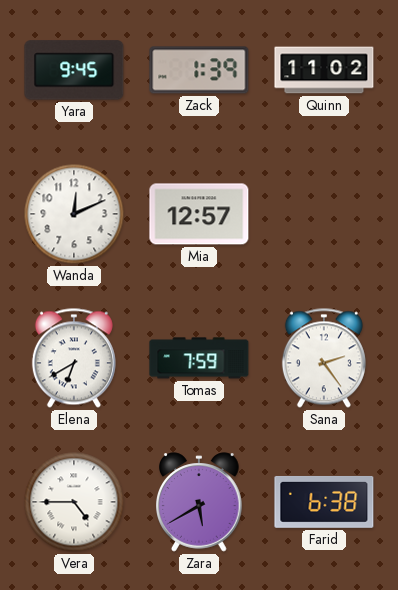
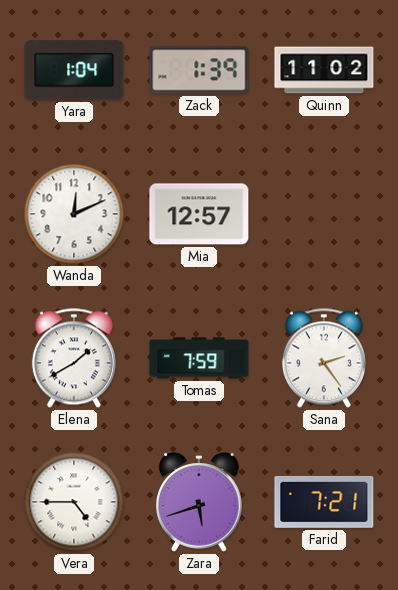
Yara: 9:45 -> 1:04 (74, 70)
Elena: 6:40 -> 1:40 (74, 358)
Zara: 5:40 -> 5:42 (200, 502)
Farid: 6:38 -> 7:21 (324, 502)
